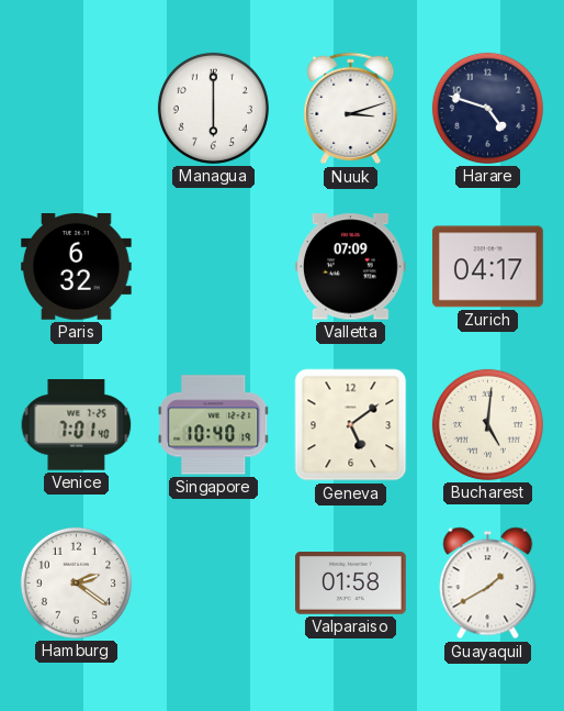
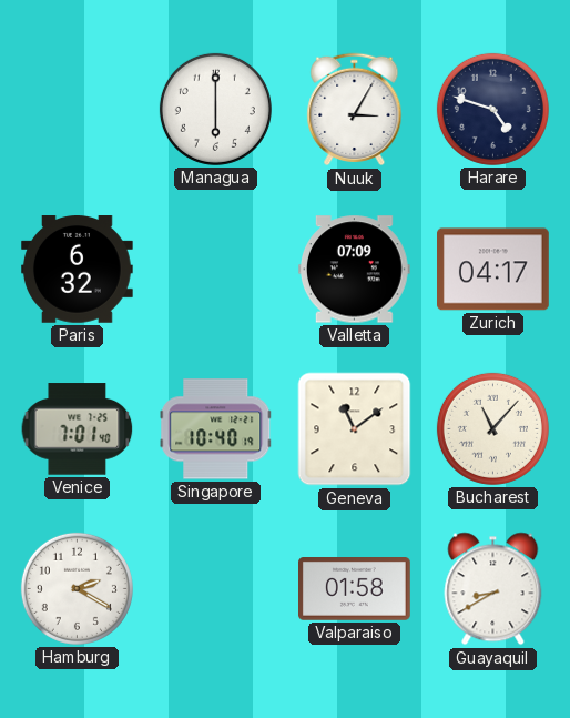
Nuuk: 3:12 -> 3:05 (355, 110)
Geneva: 5:09 -> 11:09 (355, 429)
Bucharest: 5:01 -> 11:07 (492, 428)
Hamburg: 2:21 -> 2:20 (77, 588)
Guayaquil: 1:40 -> 8:40 (493, 589)
